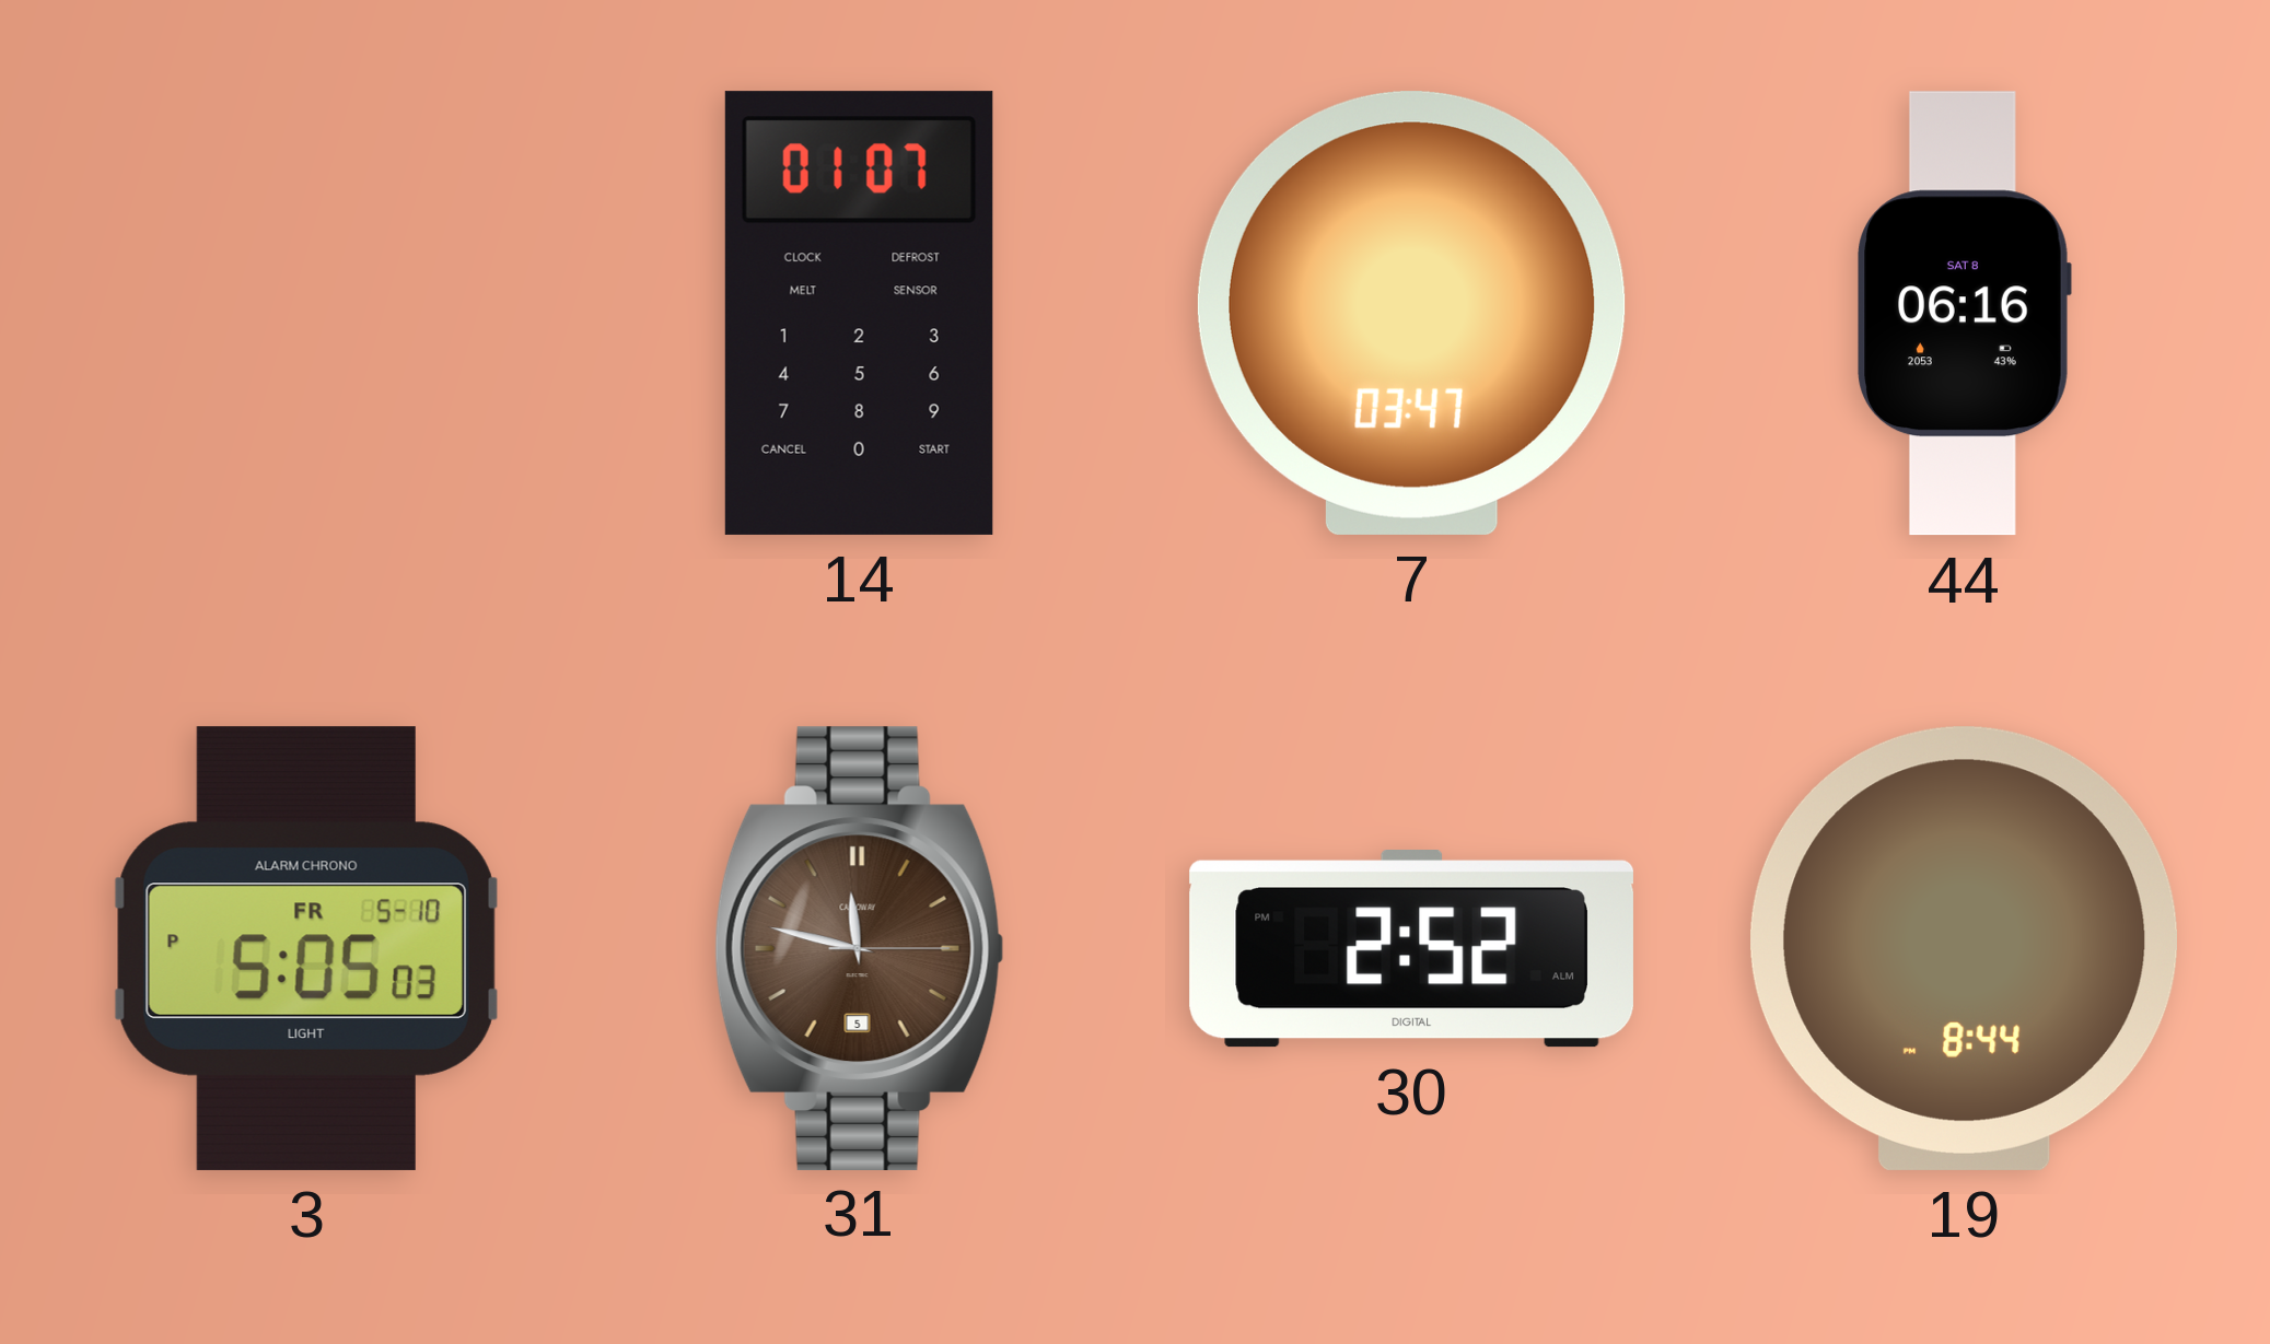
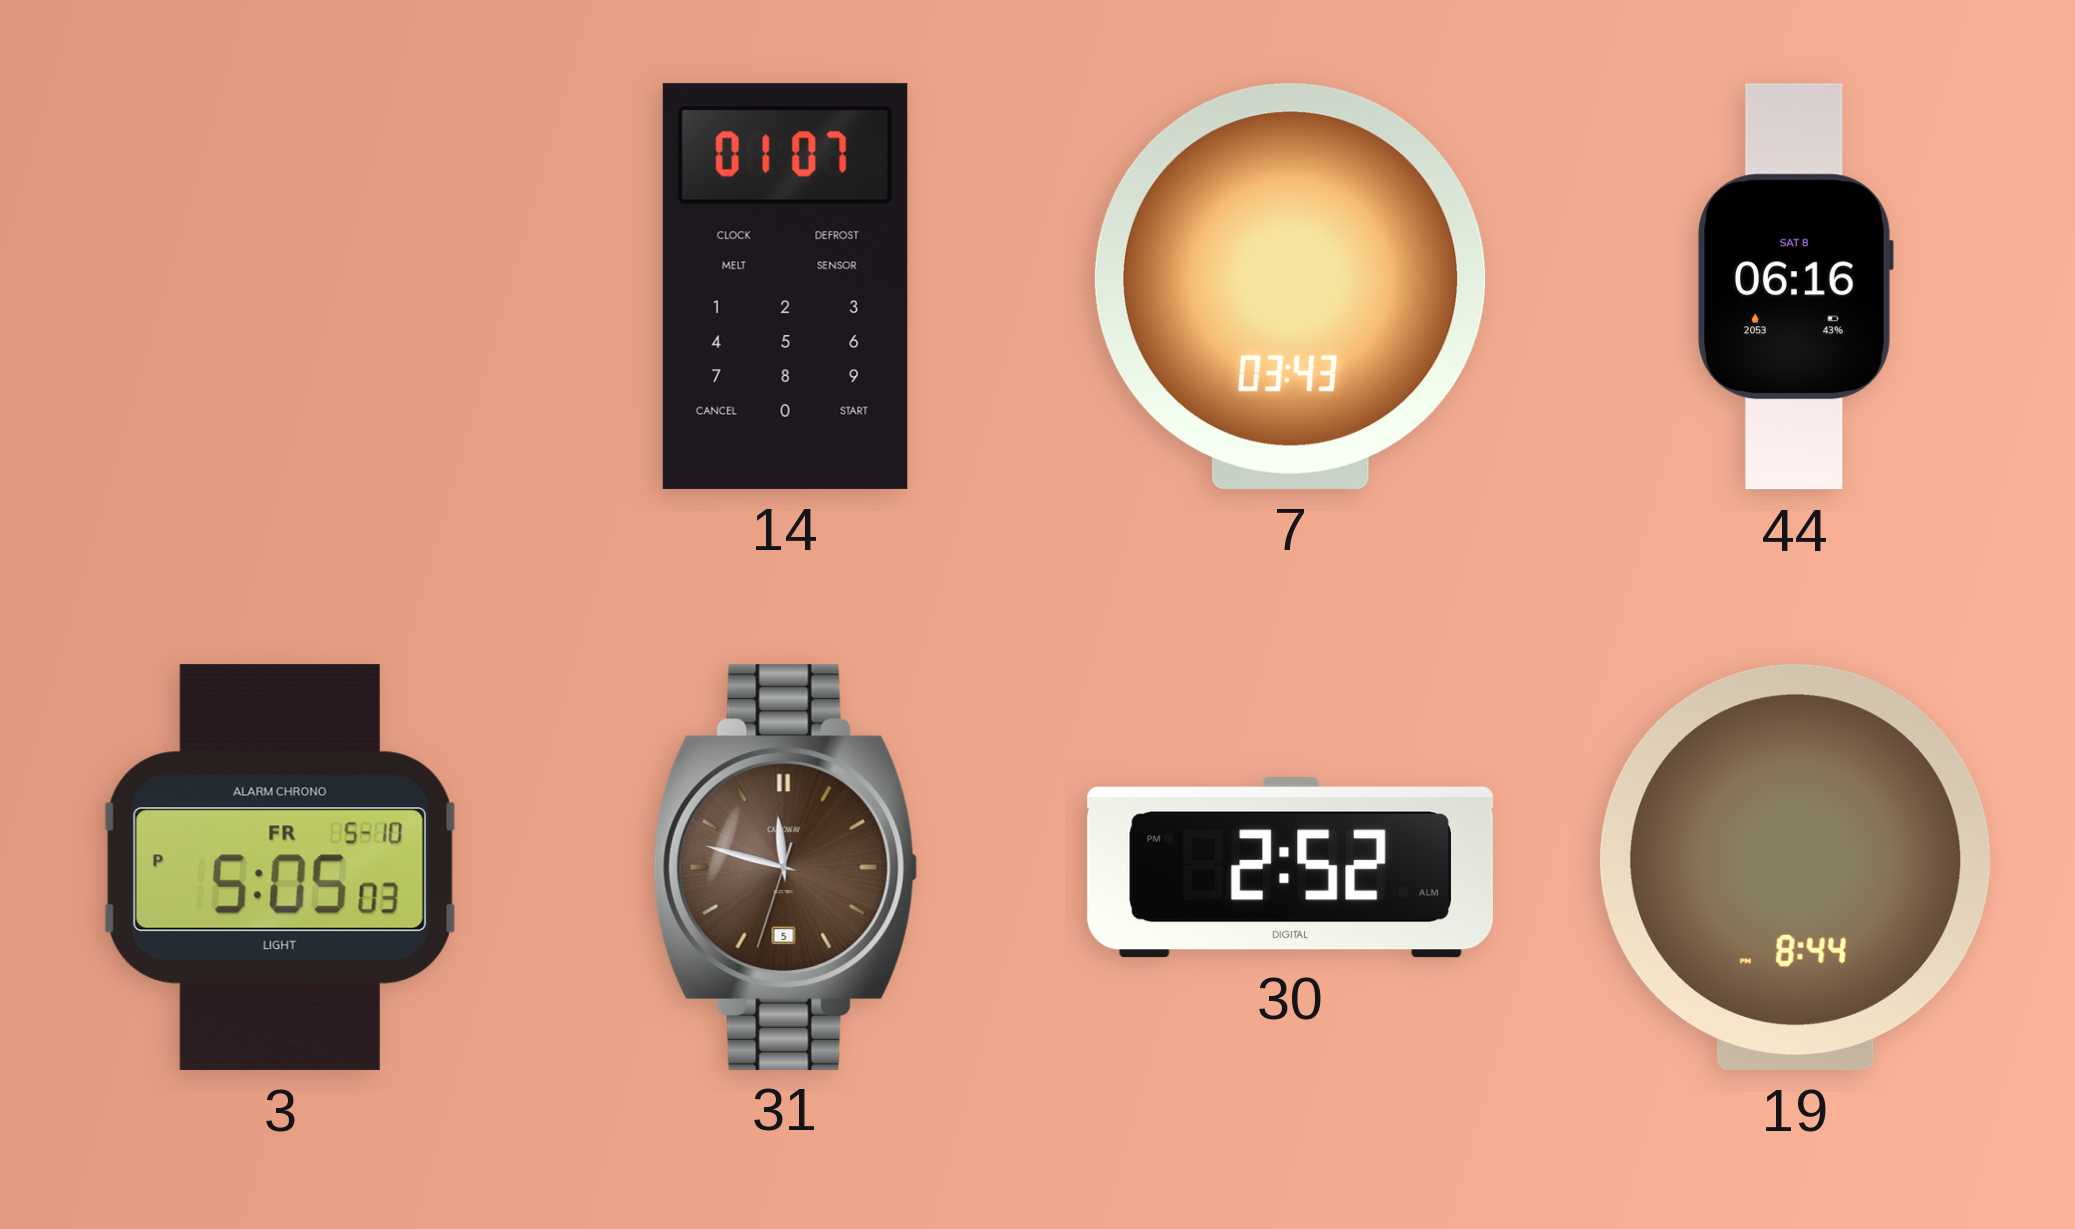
7: 03:47 -> 03:43 (1290, 286)
31: 11:47:15 -> 11:47:33 (785, 867)
